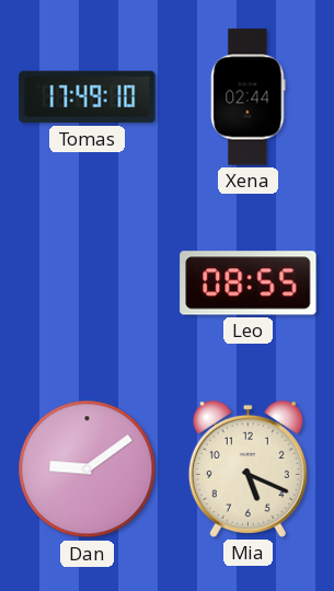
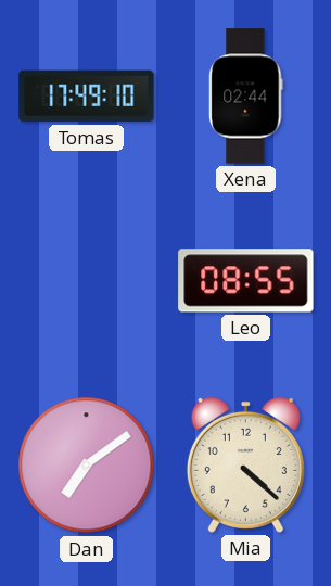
Dan: 9:09 -> 7:09 (87, 466)
Mia: 5:19 -> 4:22 (245, 464)
